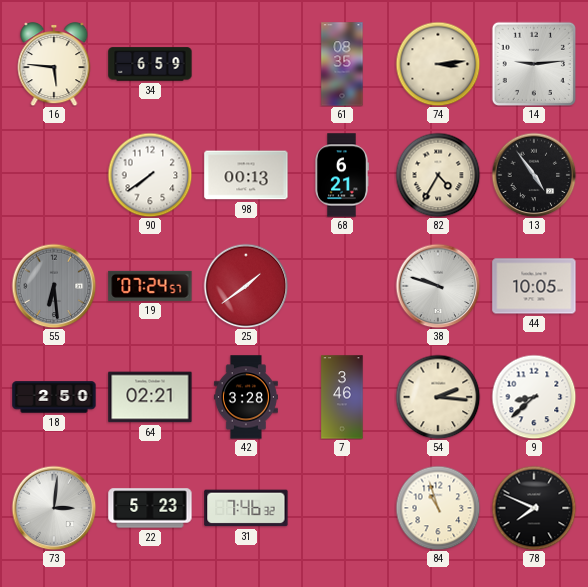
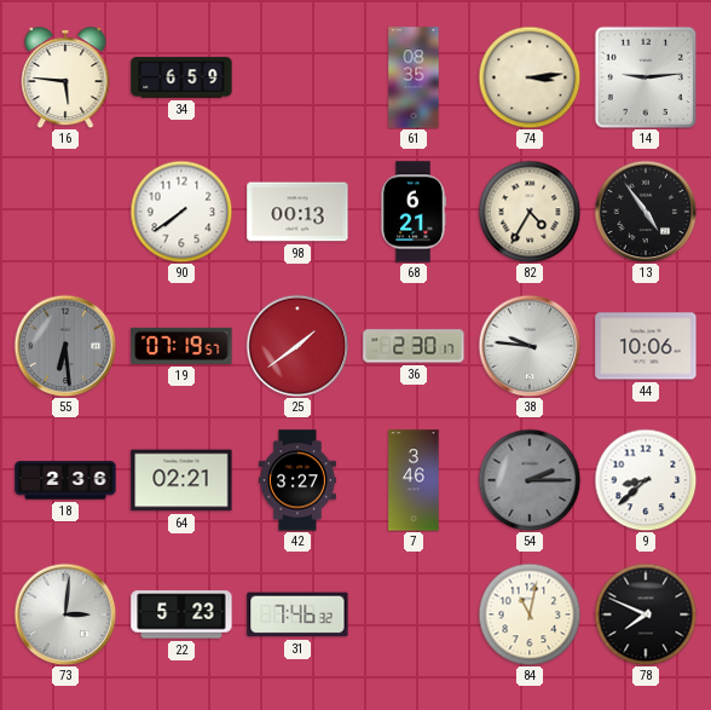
19: 07:24 -> 07:19 (181, 346)
36: none -> 2:30 (414, 346)
38: 9:48 -> 9:46 (530, 346)
44: 10:05 -> 10:06 (646, 346)
18: 2:50 -> 2:36 (65, 480)
42: 3:28 -> 3:27 (297, 480)
54: 2:16 -> 2:15 (530, 480)
54 dial: cream -> grey (530, 480)
84: 10:57 -> 11:02 (530, 614)
